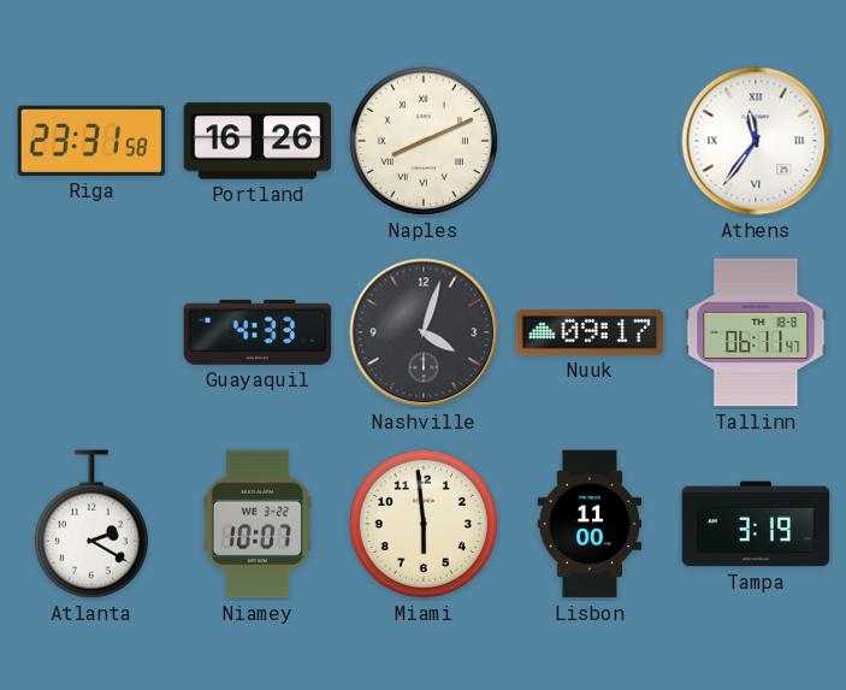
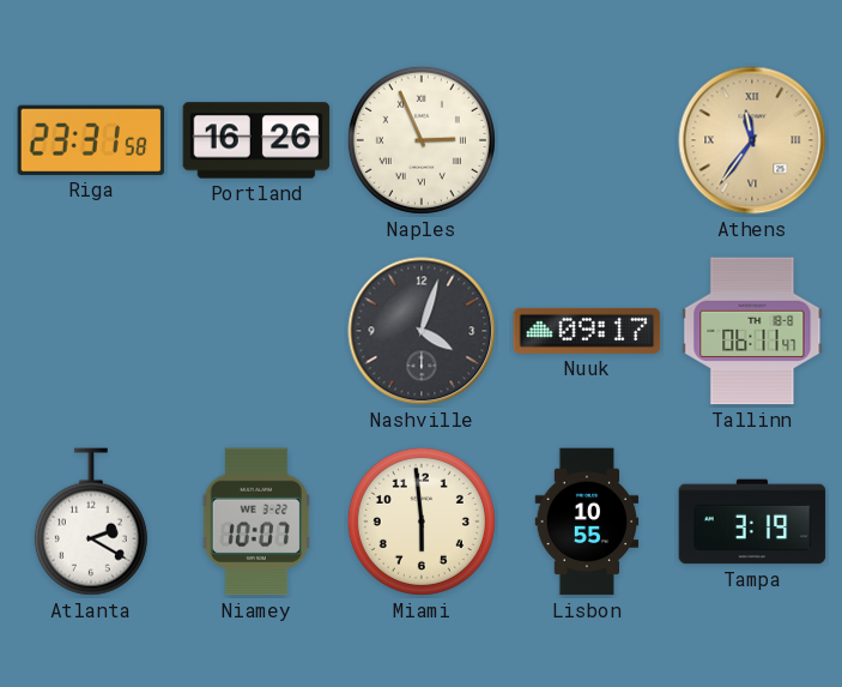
Naples: 8:11 -> 2:56 (422, 140)
Athens dial: white -> champagne (752, 140)
Guayaquil: 4:33 -> none (258, 332)
Lisbon: 11:00 -> 10:55 (587, 522)
